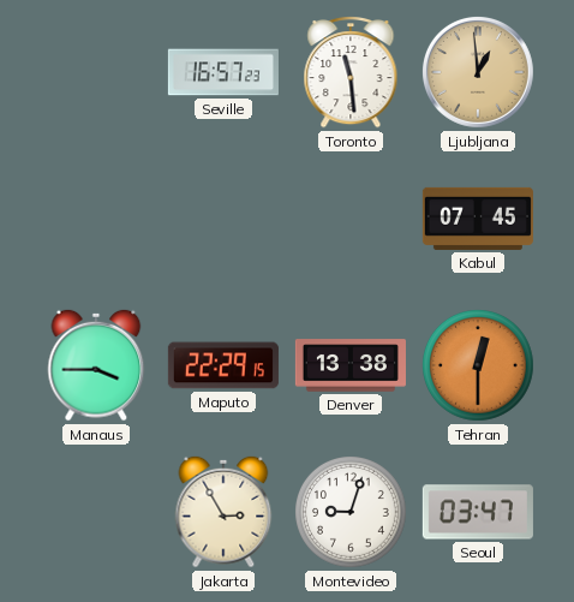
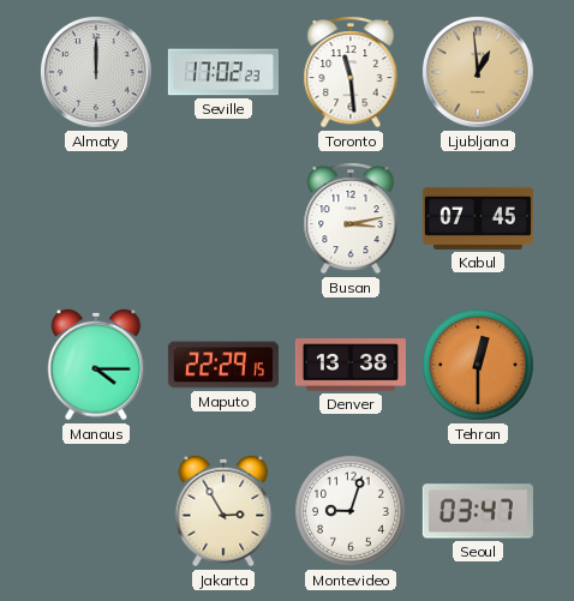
Almaty: none -> 12:00 (96, 72)
Seville: 16:57 -> 17:02 (223, 72)
Busan: none -> 3:13 (351, 220)
Manaus: 3:45 -> 4:15 (96, 365)
